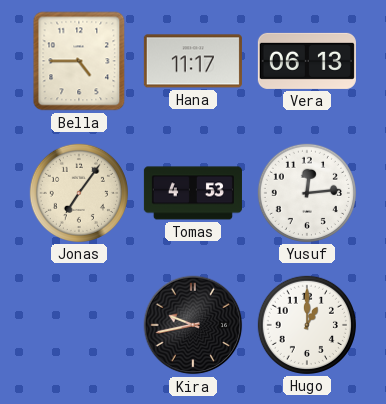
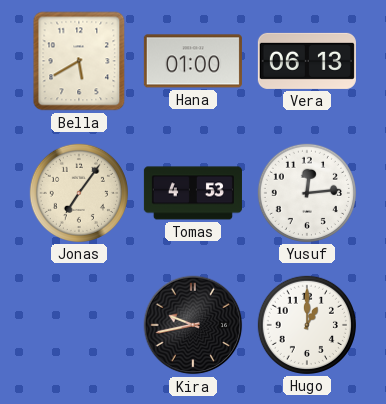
Bella: 4:45 -> 5:40 (79, 61)
Hana: 11:17 -> 01:00 (193, 61)
